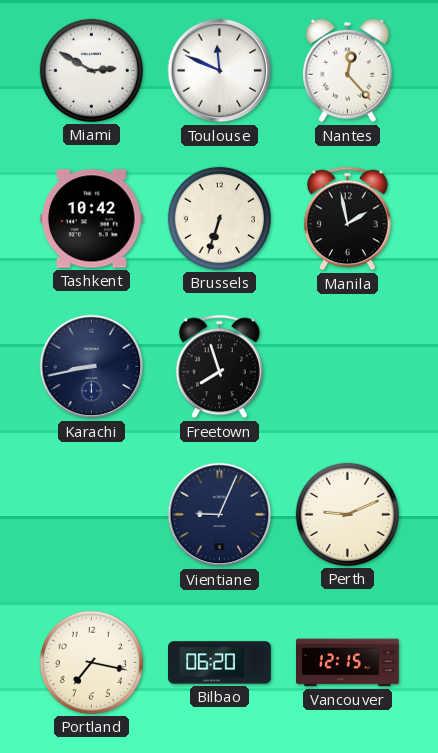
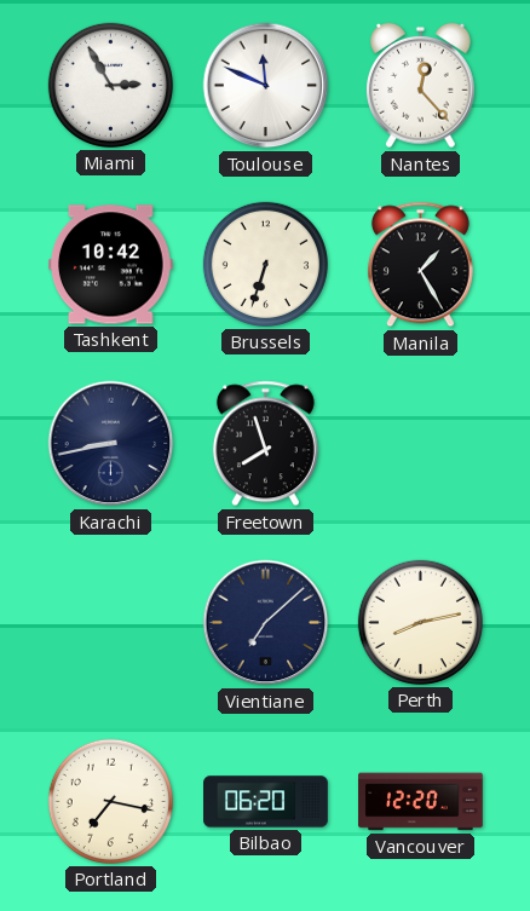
Miami: 2:50 -> 2:55 (110, 85)
Manila: 1:58 -> 1:25 (420, 265)
Vientiane: 9:04 -> 7:08 (266, 623)
Perth: 9:11 -> 8:13 (420, 622)
Vancouver: 12:15 -> 12:20 (421, 802)
